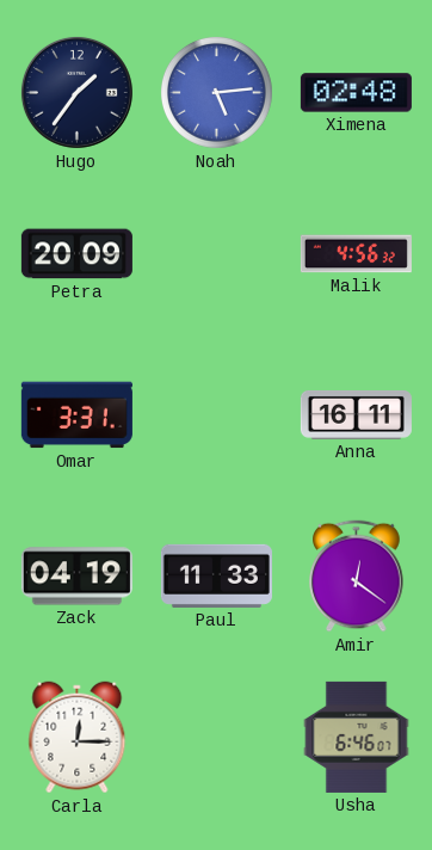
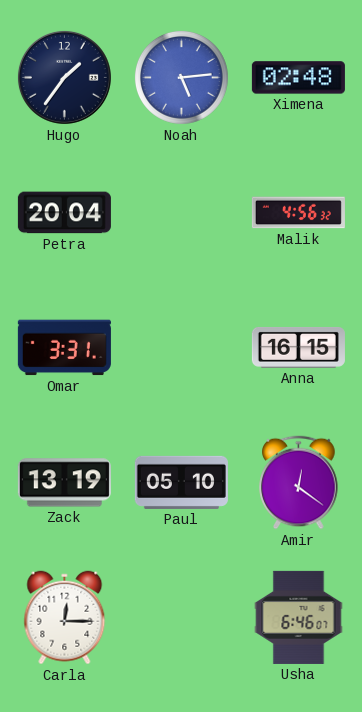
Petra: 20:09 -> 20:04 (64, 213)
Anna: 16:11 -> 16:15 (298, 347)
Zack: 04:19 -> 13:19 (64, 483)
Paul: 11:33 -> 05:10 (181, 482)
